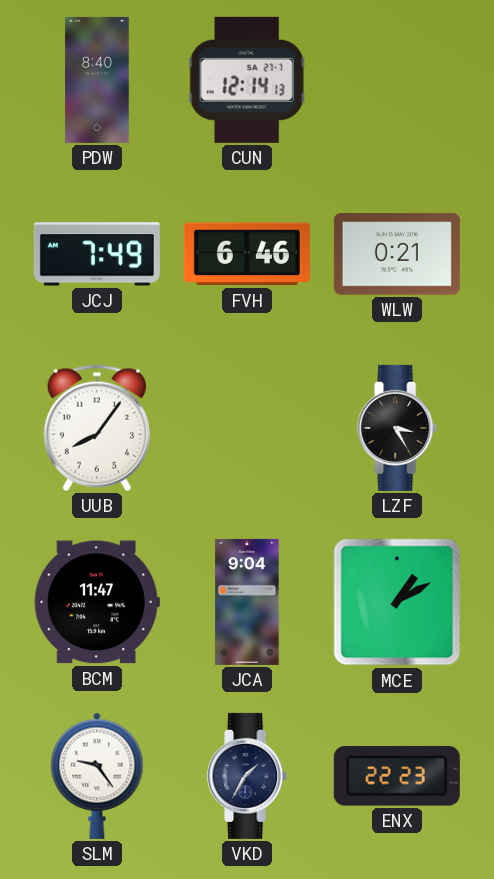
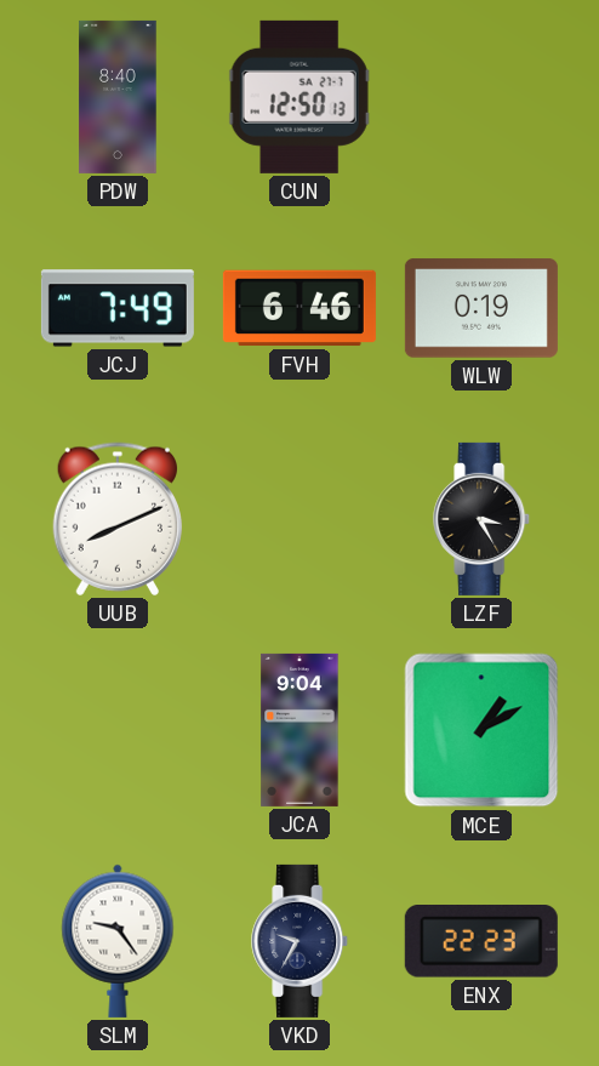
CUN: 12:14 -> 12:50 (299, 97)
WLW: 0:21 -> 0:19 (481, 308)
UUB: 8:06 -> 8:11 (116, 519)
BCM: 11:47 -> none (97, 602)
VKD: 1:35 -> 9:35 (301, 941)
